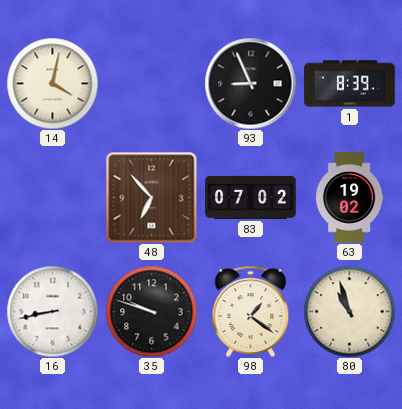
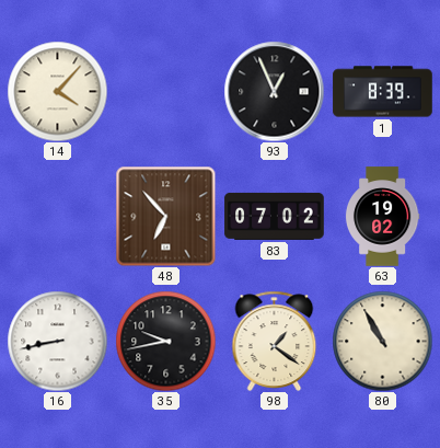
14: 4:02 -> 4:07 (57, 91)
93: 8:56 -> 12:56 (274, 91)
35: 9:48 -> 9:43 (165, 341)
80: 10:57 -> 10:55 (382, 341)
